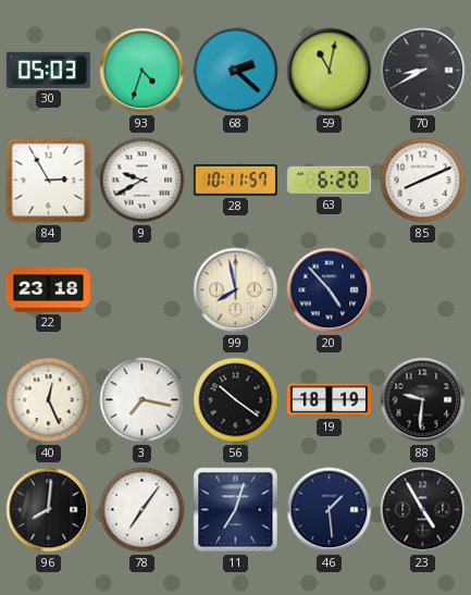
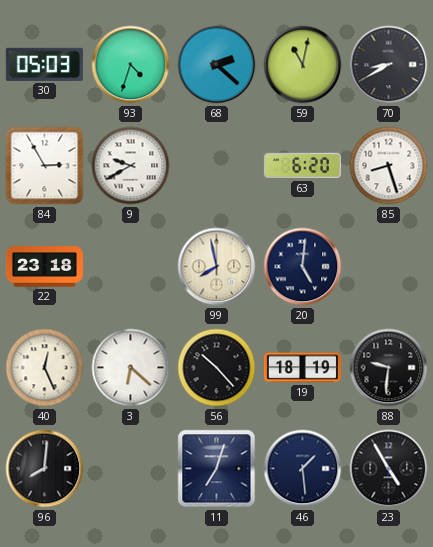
28: 10:11 -> none (235, 179)
85: 8:11 -> 8:27 (389, 166)
20: 4:53 -> 5:01 (303, 267)
3: 7:17 -> 6:22 (131, 368)
56: 10:21 -> 10:23 (217, 368)
78: 7:06 -> none (142, 510)
